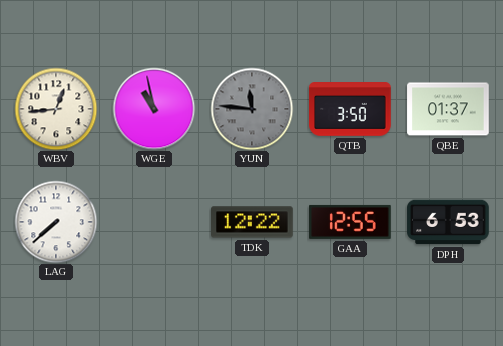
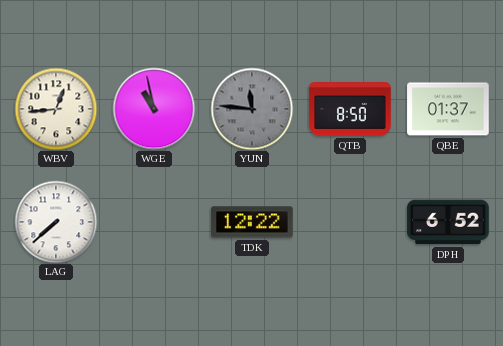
QTB: 3:50 -> 8:50 (350, 110)
GAA: 12:55 -> none (350, 222)
DPH: 6:53 -> 6:52 (448, 222)
